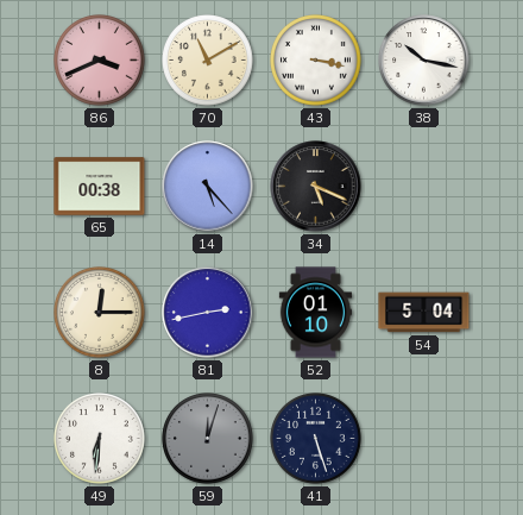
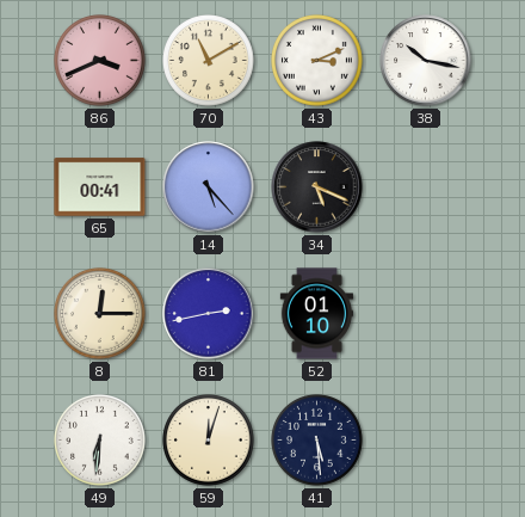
43: 3:17 -> 3:11 (317, 61)
65: 00:38 -> 00:41 (100, 187)
54: 5:04 -> none (424, 313)
59 dial: grey -> cream (209, 441)
41: 5:27 -> 5:29 (317, 441)
